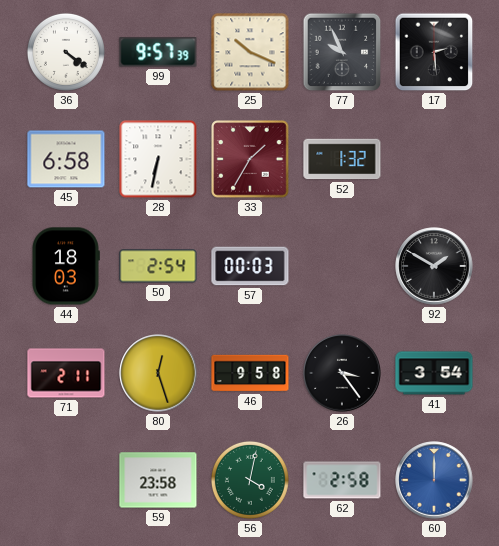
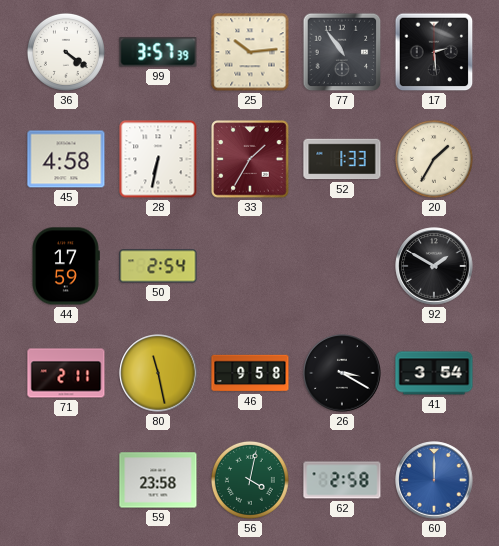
99: 9:57 -> 3:57 (158, 52)
25: 10:19 -> 10:14 (250, 52)
77: 9:56 -> 10:54 (342, 52)
45: 6:58 -> 4:58 (66, 159)
52: 1:32 -> 1:33 (342, 159)
20: none -> 1:35 (434, 159)
44: 18:03 -> 17:59 (66, 266)
57: 00:03 -> none (250, 266)
80: 12:27 -> 11:28 (158, 373)
26: 3:24 -> 3:20 (342, 373)
